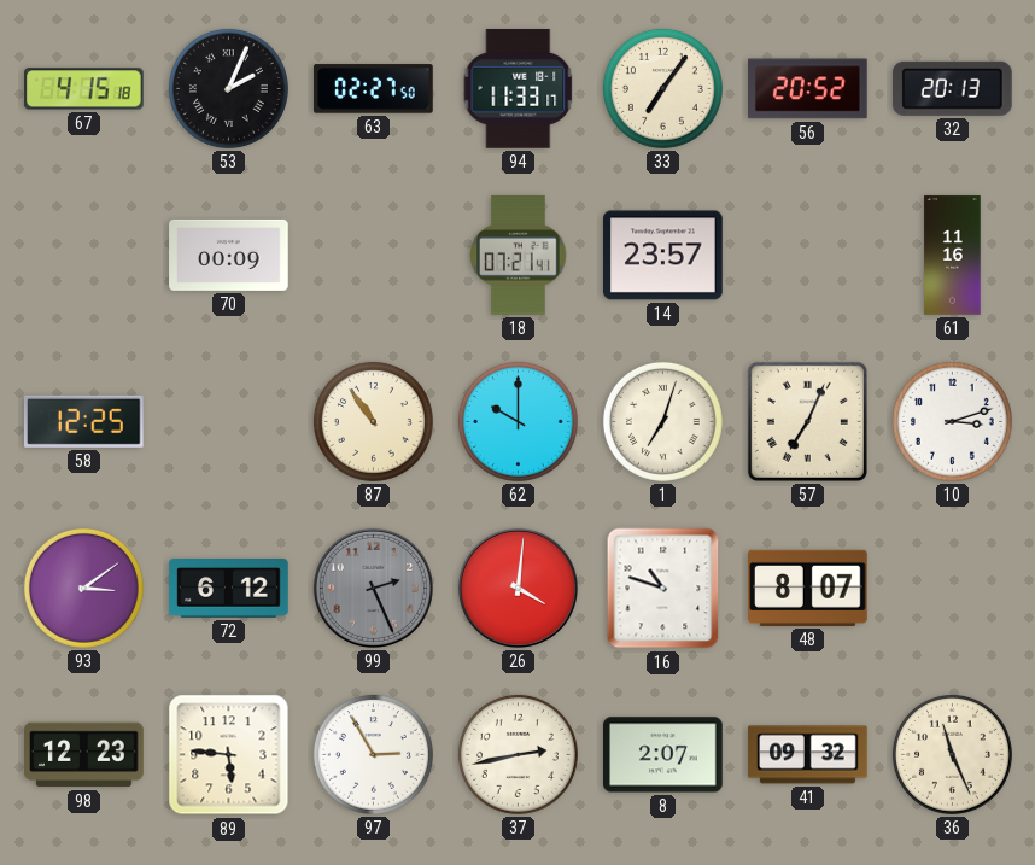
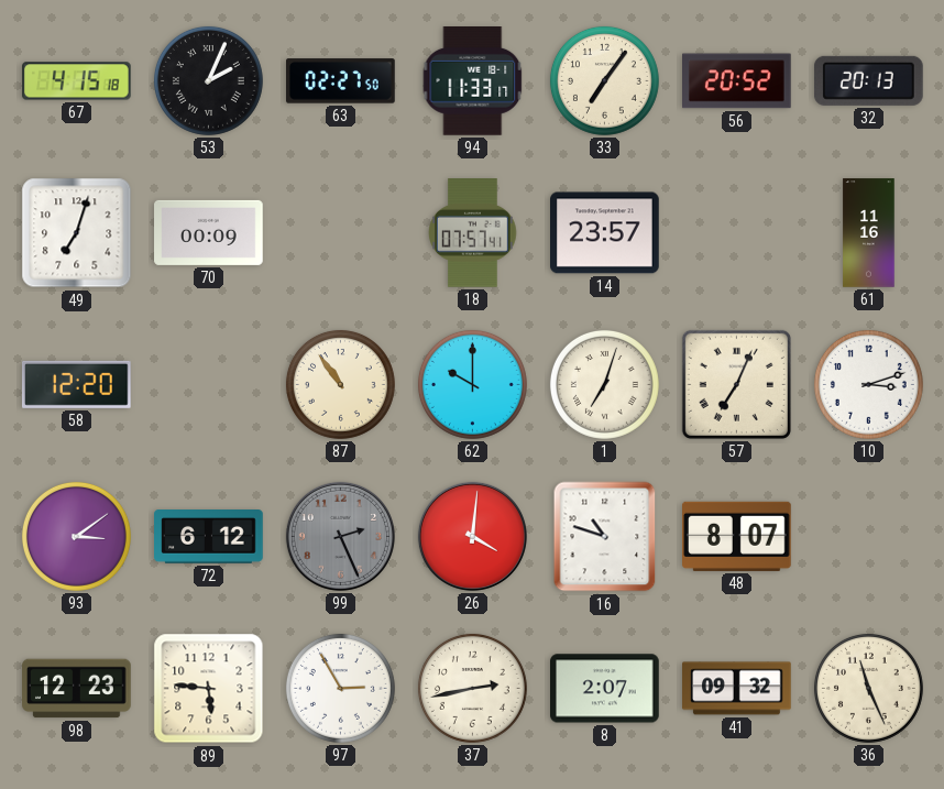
49: none -> 7:03 (77, 233)
18: 07:21 -> 07:57 (473, 233)
58: 12:25 -> 12:20 (76, 384)
